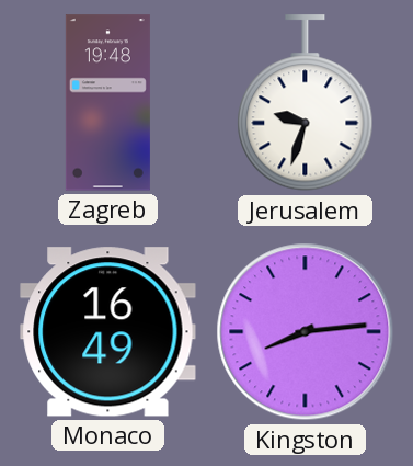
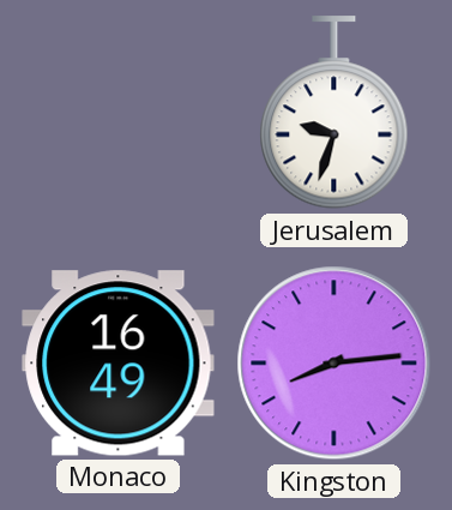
Zagreb: 19:48 -> none (107, 103)
